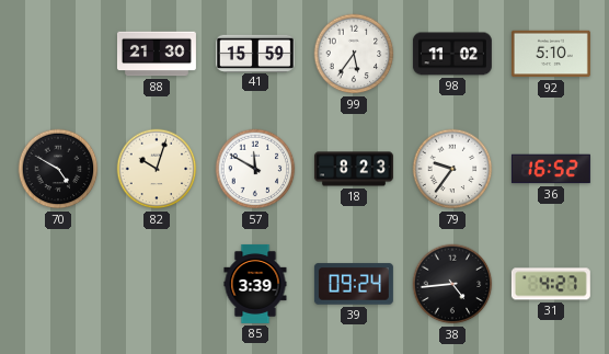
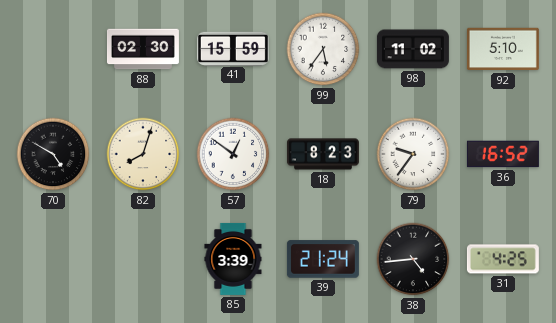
88: 21:30 -> 02:30 (143, 49)
82: 10:03 -> 8:03 (143, 154)
57: 11:50 -> 12:51 (233, 154)
39: 09:24 -> 21:24 (323, 259)
31: 4:27 -> 4:25 (503, 259)
